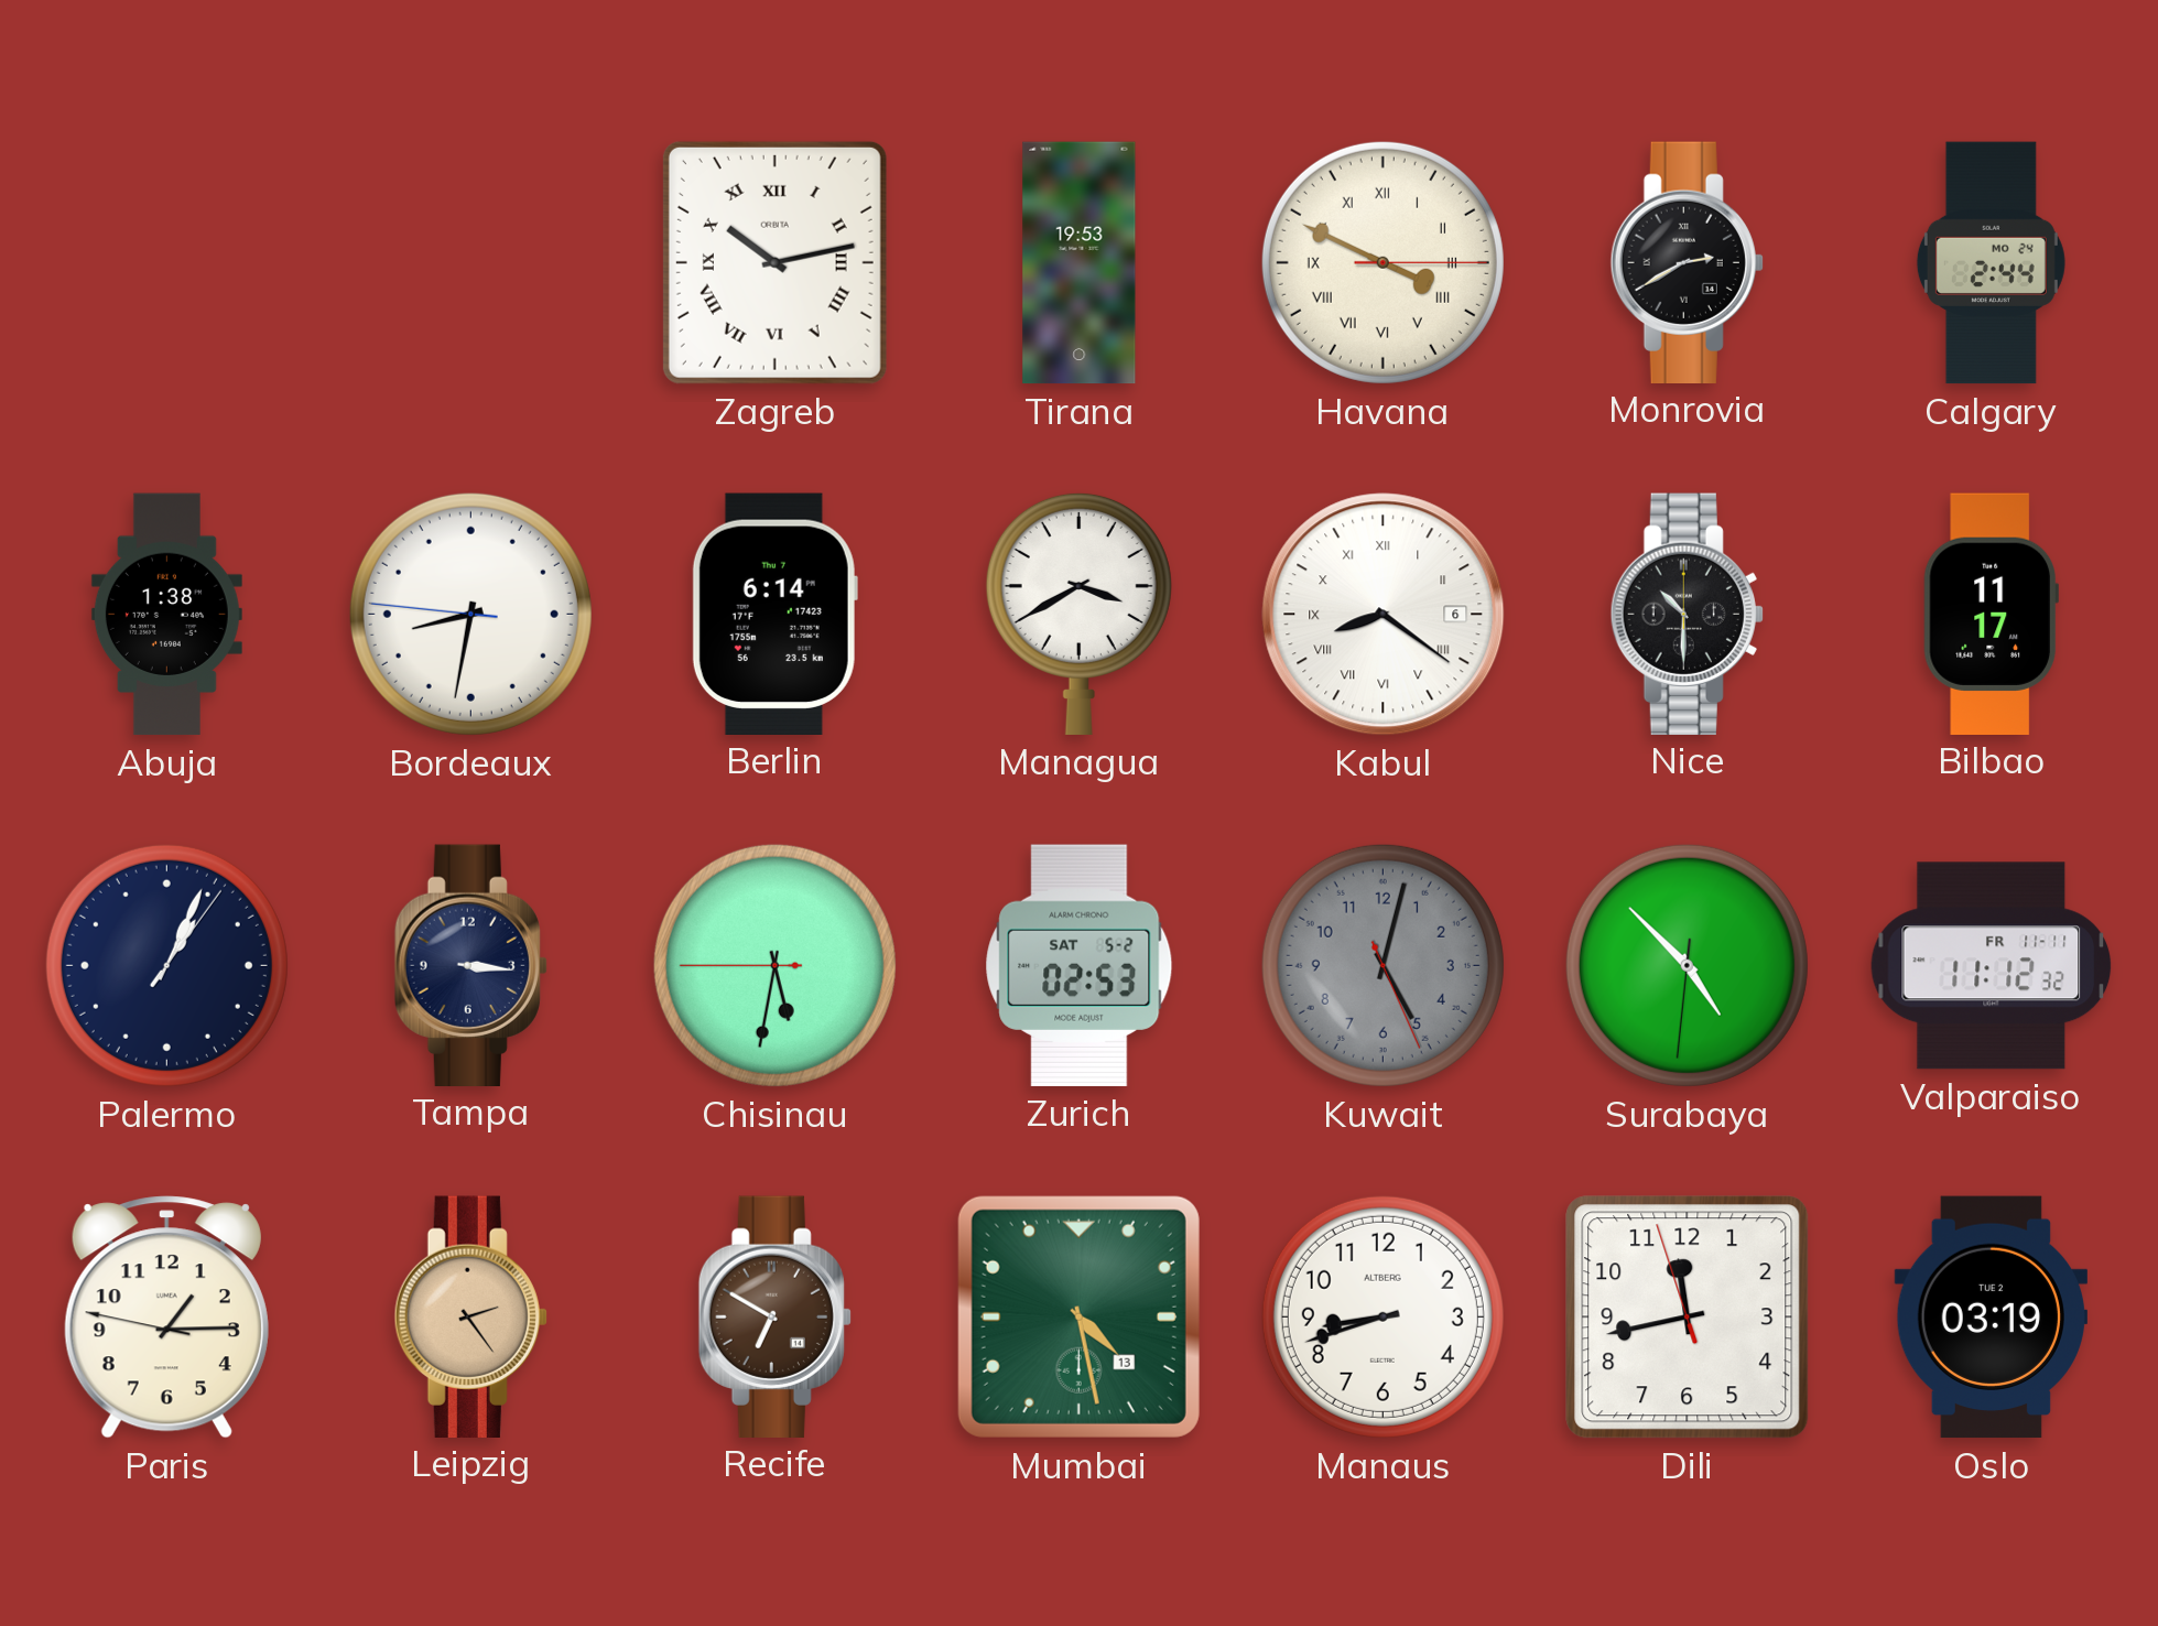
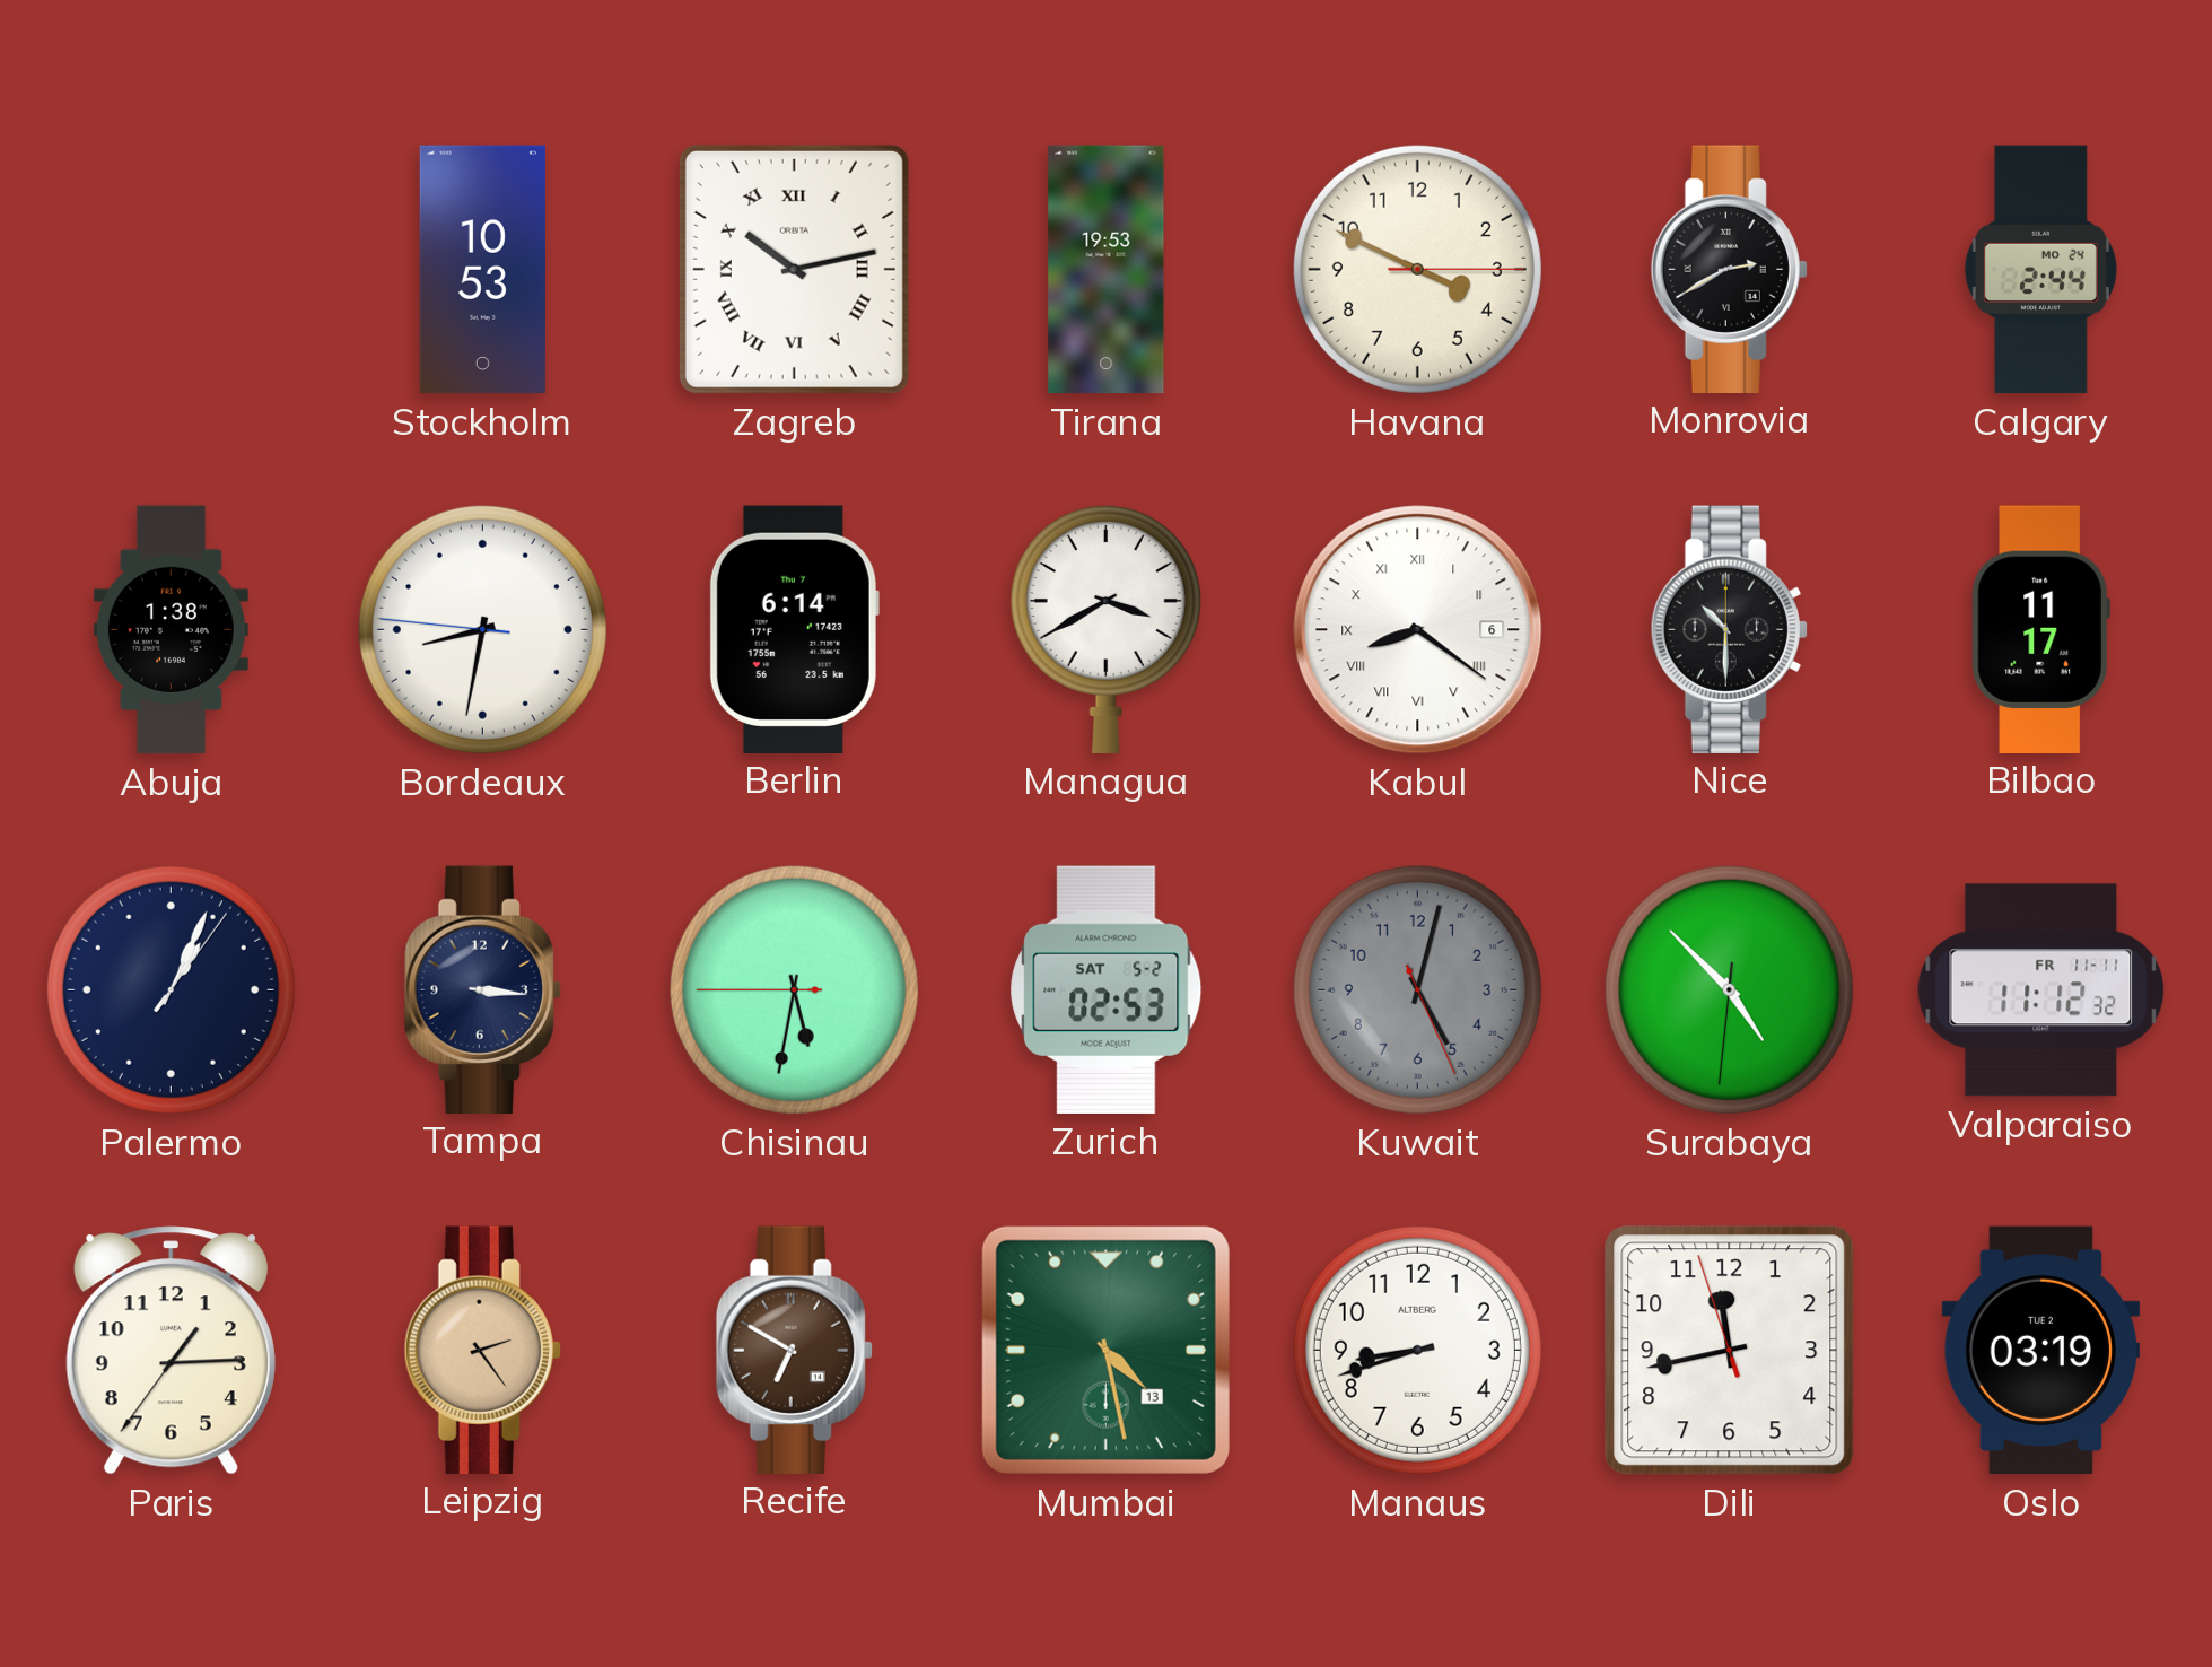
Stockholm: none -> 10:53 (482, 270)
Havana numerals: Roman -> Arabic (1417, 269)
Paris: 1:14:47 -> 1:14:36 (171, 1351)
